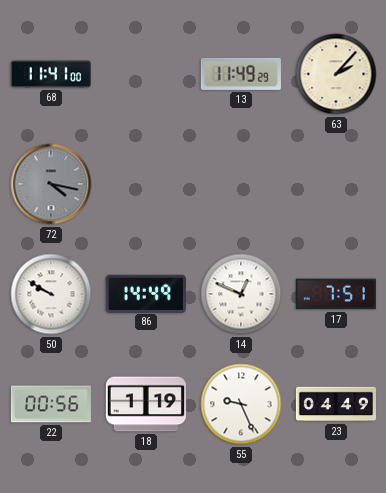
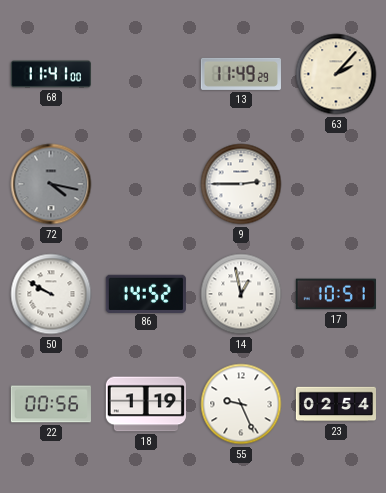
9: none -> 2:45 (241, 184)
86: 14:49 -> 14:52 (146, 293)
14: 12:49 -> 12:58 (241, 294)
17: 7:51 -> 10:51 (336, 294)
23: 04:49 -> 02:54 (335, 404)
